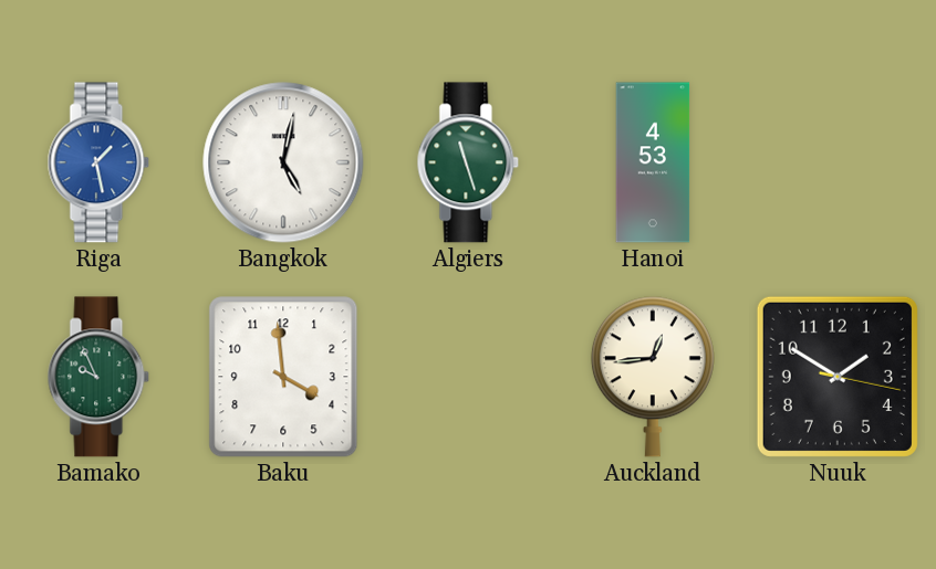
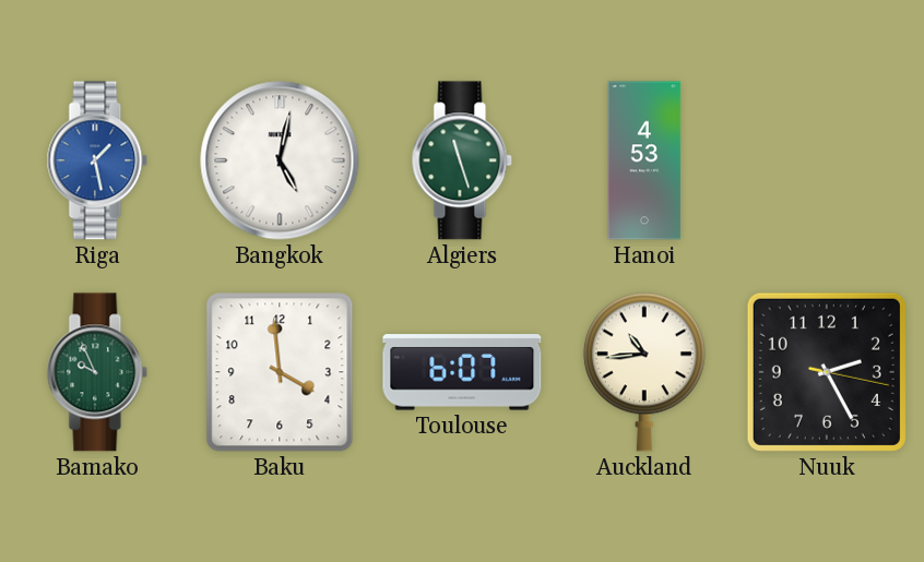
Toulouse: none -> 6:07 (462, 372)
Auckland: 12:44 -> 10:44 (644, 372)
Nuuk: 1:50 -> 2:25 (827, 372)
